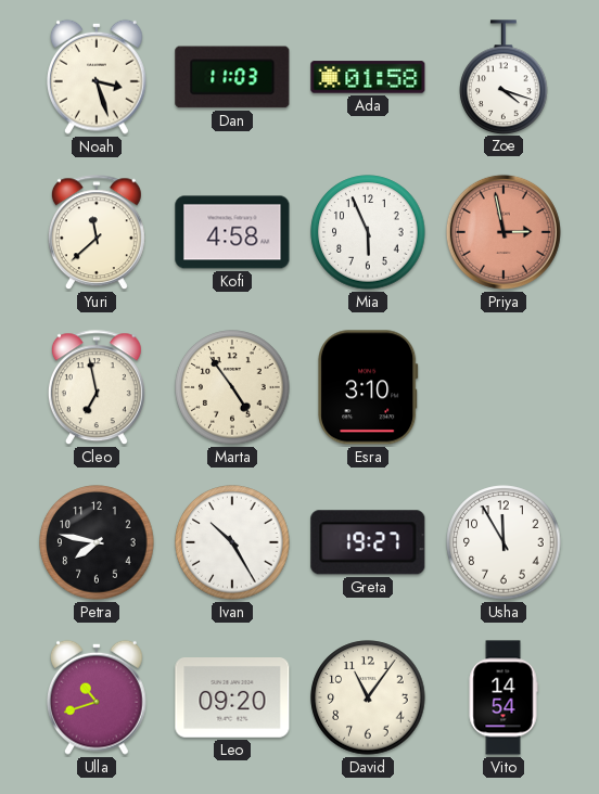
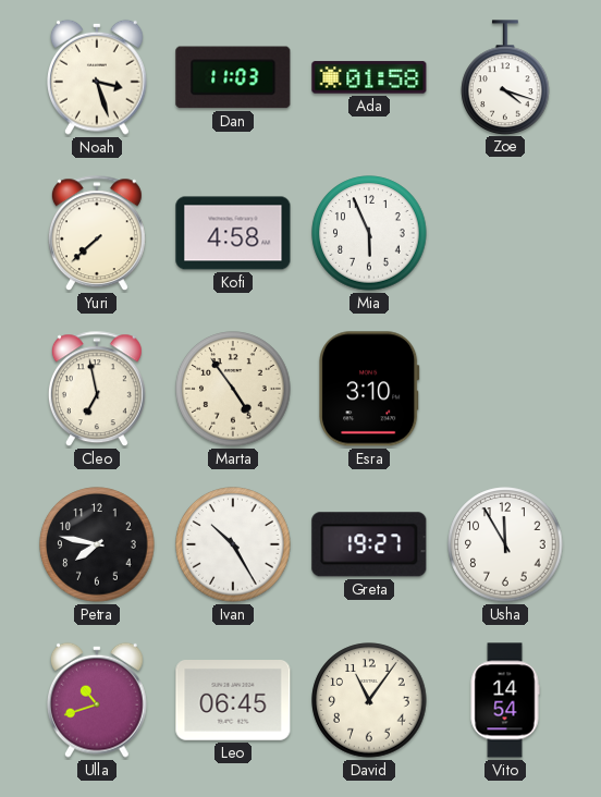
Yuri: 11:38 -> 7:38 (97, 234)
Priya: 2:58 -> none (504, 232)
Leo: 09:20 -> 06:45 (233, 701)
